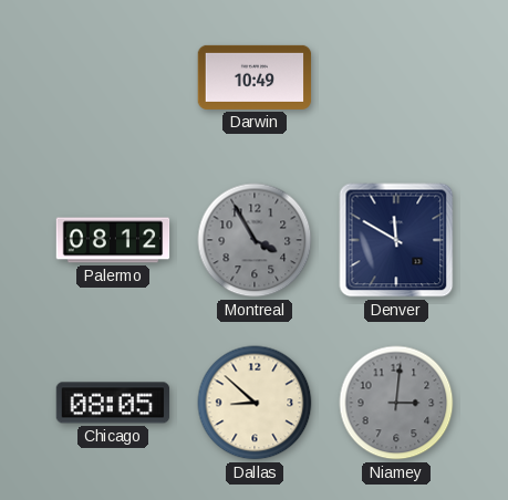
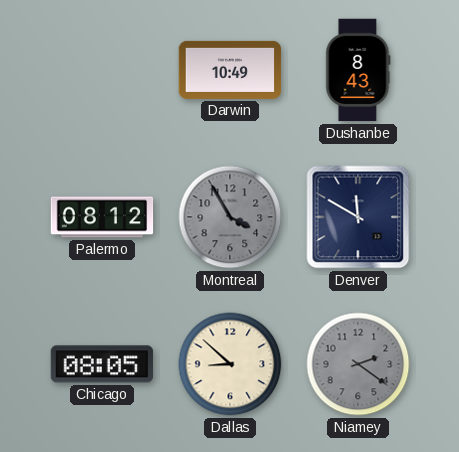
Dushanbe: none -> 8:43 (358, 70)
Niamey: 3:01 -> 2:21 (358, 364)
